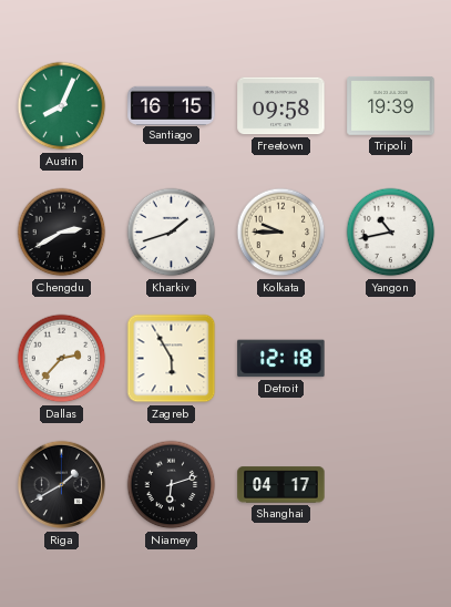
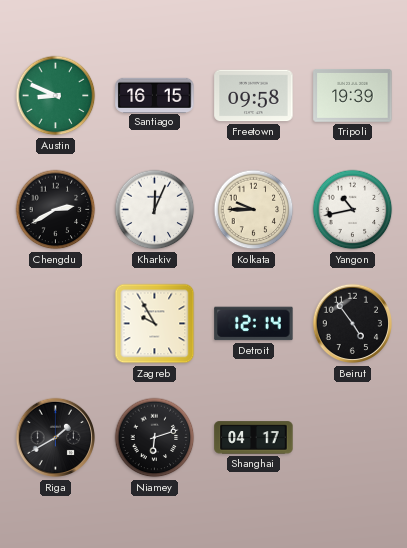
Austin: 8:04 -> 8:49 (56, 96)
Kharkiv: 1:42 -> 12:04 (155, 210)
Dallas: 2:37 -> none (62, 359)
Zagreb: 5:55 -> 9:55 (155, 324)
Detroit: 12:18 -> 12:14 (254, 324)
Beirut: none -> 4:54 (353, 324)
